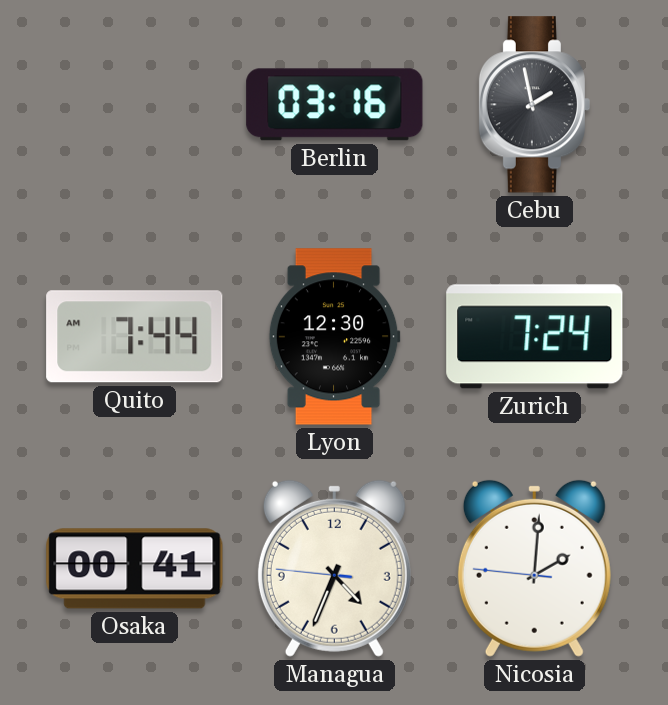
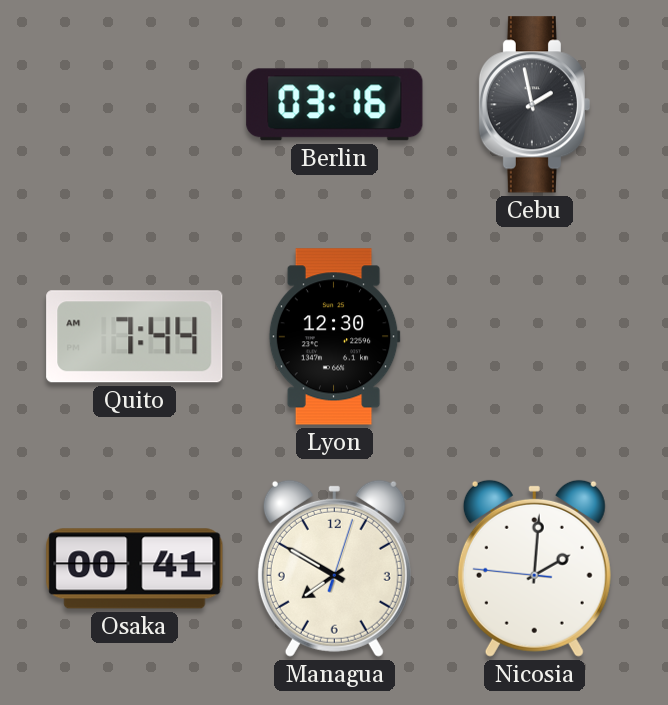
Zurich: 7:24 -> none (535, 337)
Managua: 4:33 -> 7:50 (334, 568)
